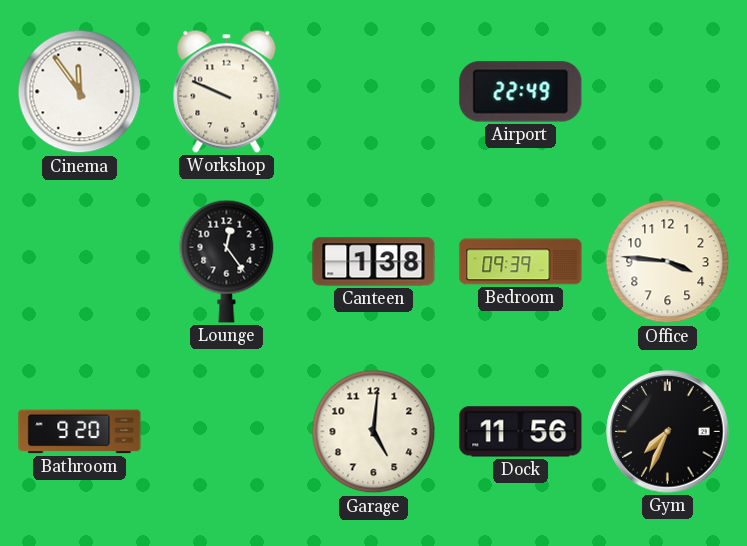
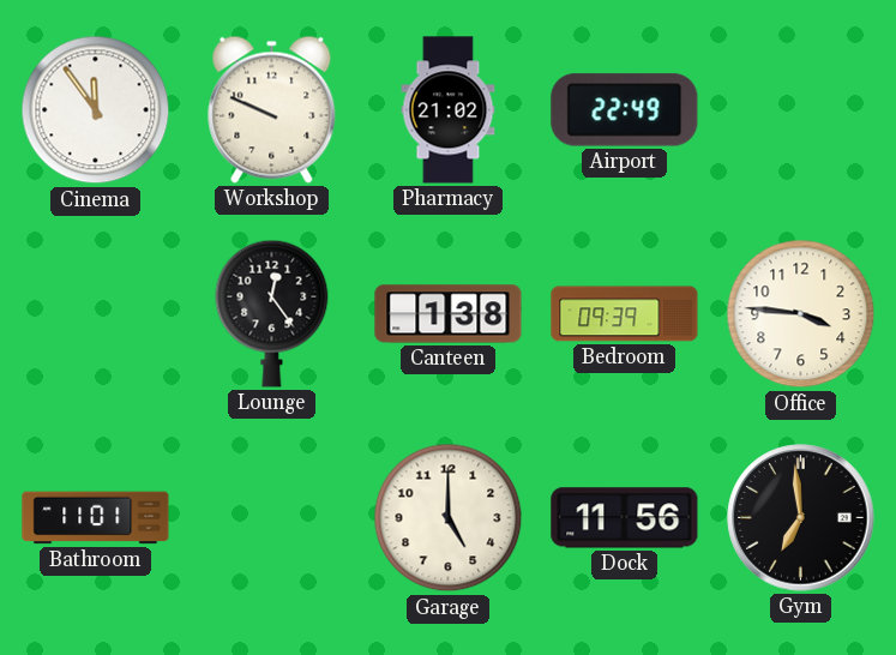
Pharmacy: none -> 21:02 (449, 110)
Bathroom: 9:20 -> 11:01 (96, 518)
Garage: 5:01 -> 5:00 (449, 518)
Gym: 7:34 -> 6:59 (801, 518)
